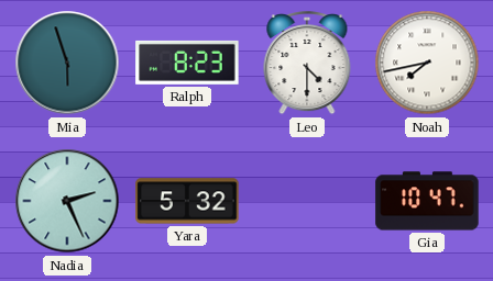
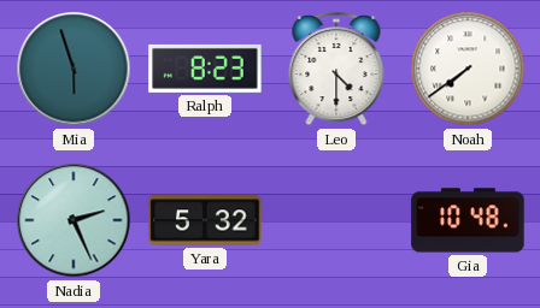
Noah: 7:43 -> 7:39 (468, 69)
Gia: 10:47 -> 10:48 (468, 220)
